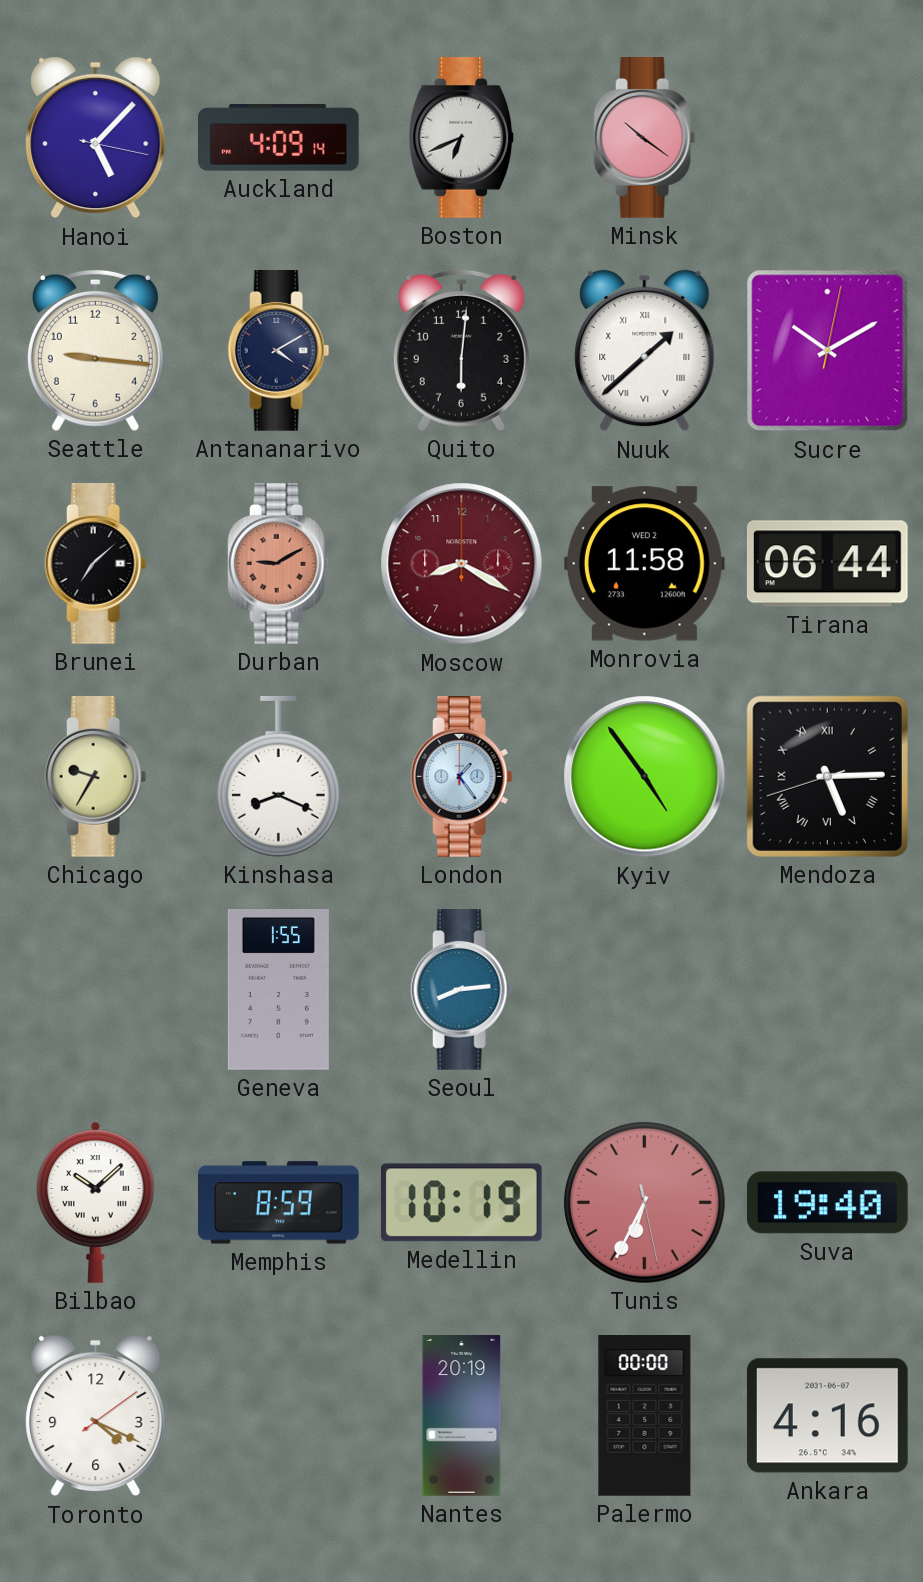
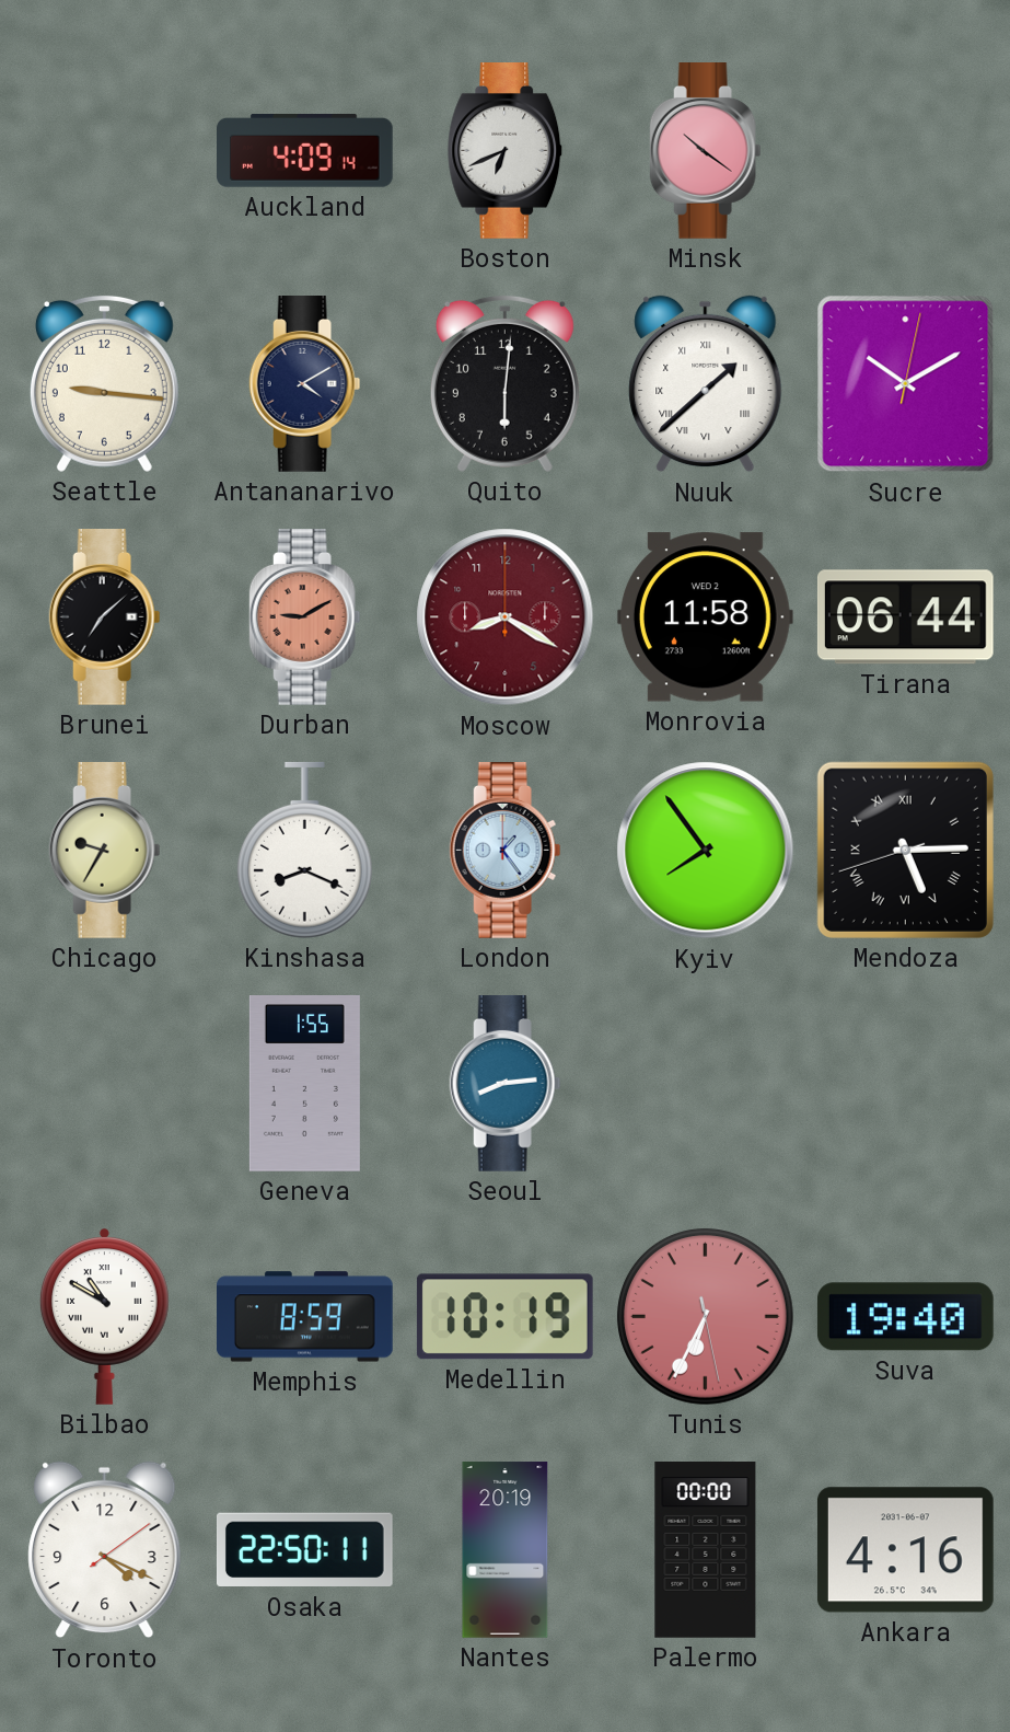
Hanoi: 5:07 -> none (96, 138)
Kyiv: 4:54 -> 7:54 (706, 851)
Bilbao: 10:08 -> 10:50 (105, 1316)
Osaka: none -> 22:50 (304, 1550)
